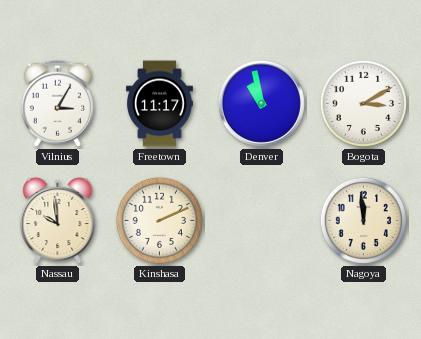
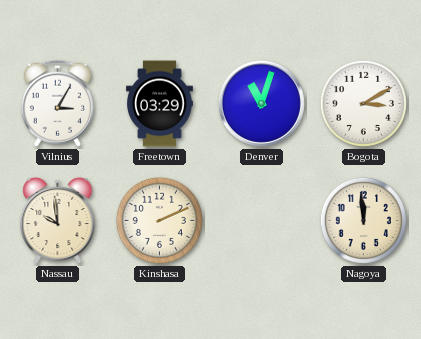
Freetown: 11:17 -> 03:29 (160, 104)
Denver: 10:58 -> 11:03 (261, 103)
